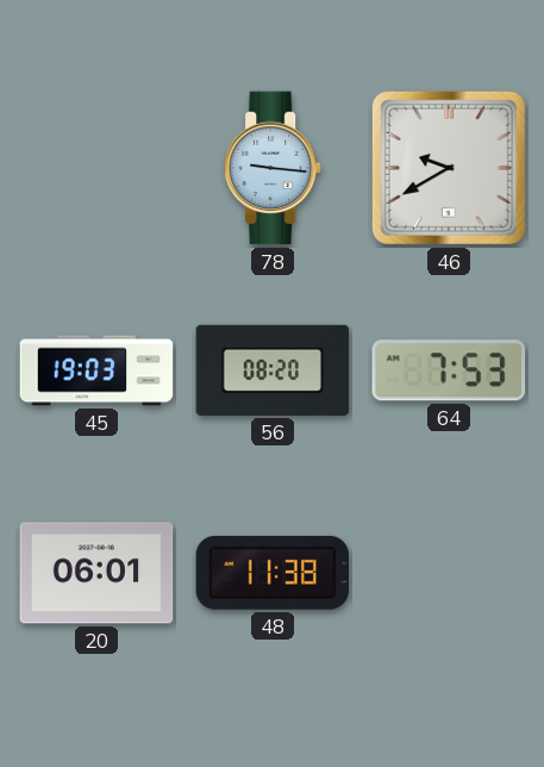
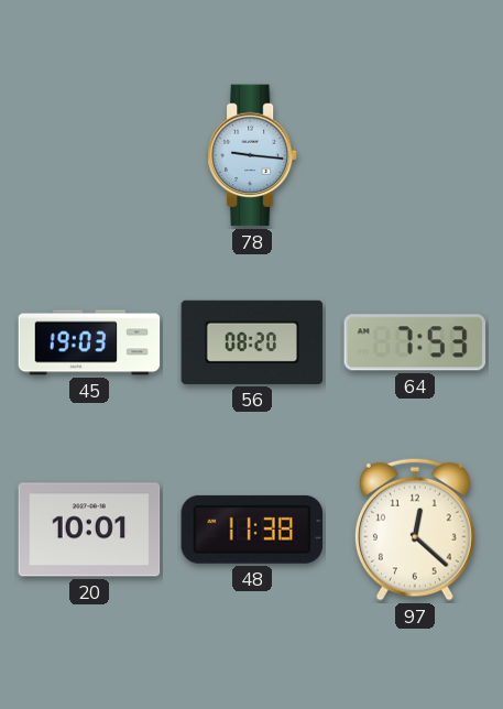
46: 9:40 -> none (449, 168)
20: 06:01 -> 10:01 (89, 530)
97: none -> 12:22 (415, 530)
